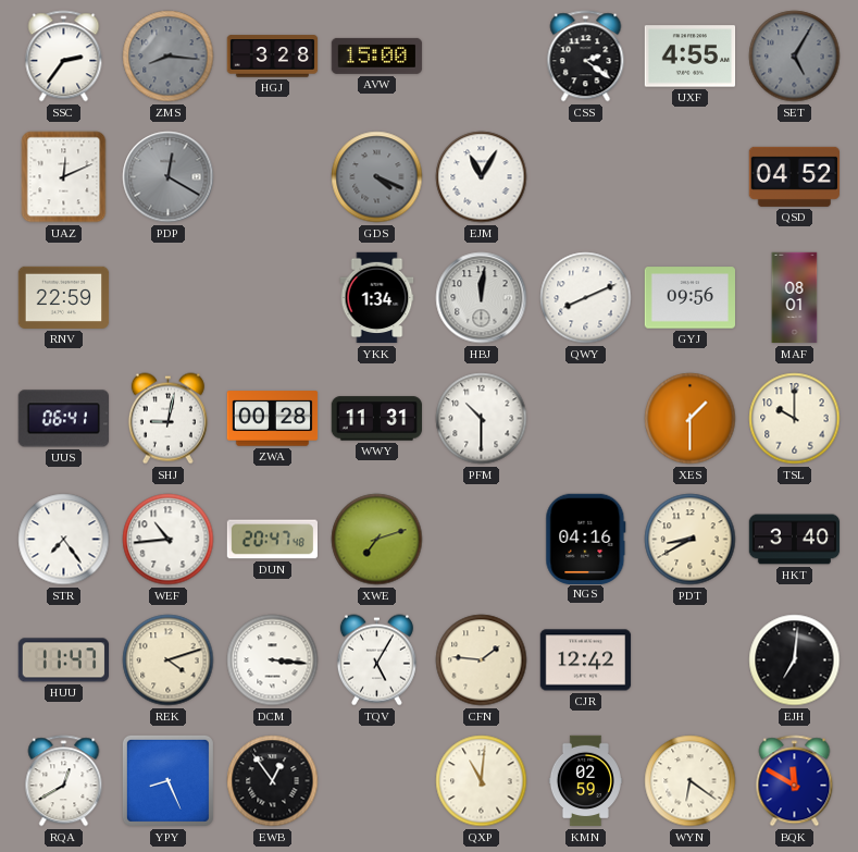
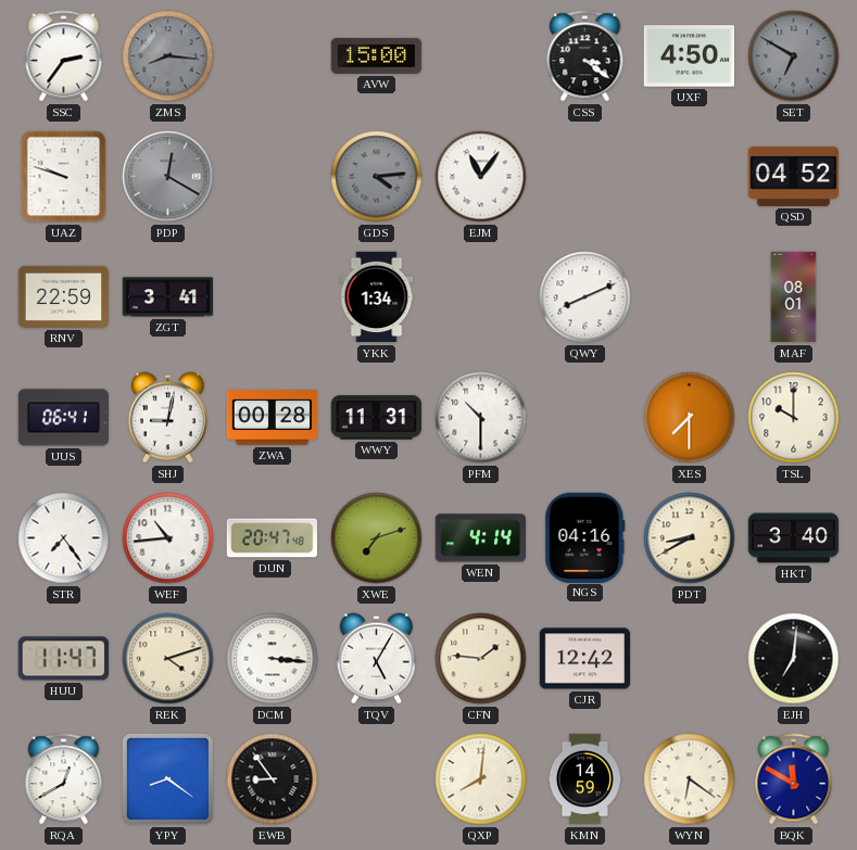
HGJ: 3:28 -> none (273, 57)
CSS: 2:21 -> 3:21 (585, 56)
UXF: 4:55 -> 4:50 (690, 56)
SET: 5:05 -> 6:50 (794, 56)
UAZ: 12:11 -> 9:48 (64, 177)
GDS: 4:19 -> 4:14 (377, 177)
EJM: 11:05 -> 11:06 (481, 177)
ZGT: none -> 3:41 (168, 297)
HBJ: 12:01 -> none (482, 298)
GYJ: 09:56 -> none (691, 298)
XES: 1:30 -> 7:30 (690, 418)
WEN: none -> 4:14 (480, 538)
YPY: 8:26 -> 8:21 (167, 778)
EWB: 12:54 -> 8:54 (273, 779)
QXP: 11:01 -> 8:01 (481, 779)
KMN: 02:59 -> 14:59 (584, 779)
